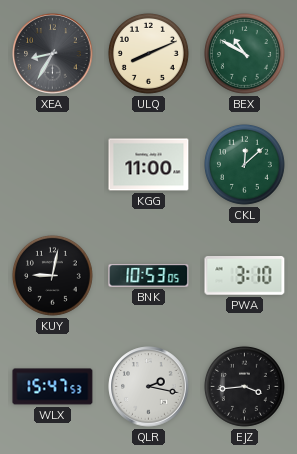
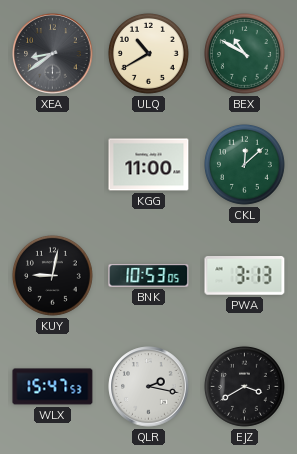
XEA: 8:35 -> 8:39 (53, 54)
ULQ: 8:11 -> 10:40 (148, 53)
PWA: 3:10 -> 3:13 (245, 276)
EJZ: 3:44 -> 3:40 (244, 386)
